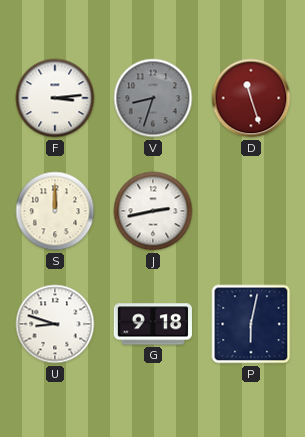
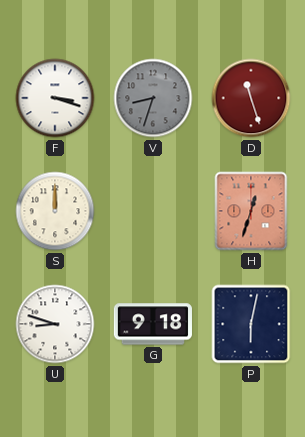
F: 3:14 -> 3:18 (55, 98)
J: 2:43 -> none (153, 211)
H: none -> 12:33 (251, 211)
